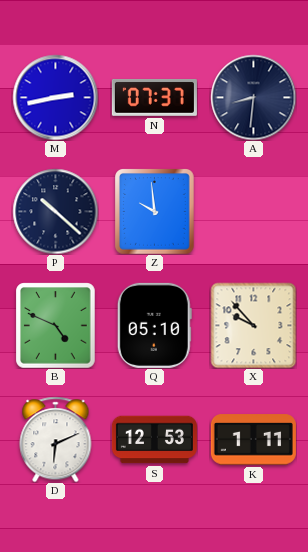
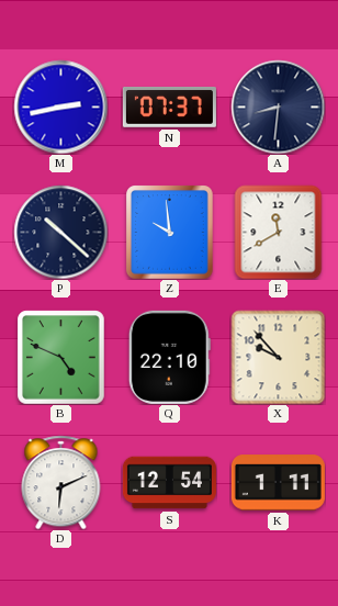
E: none -> 11:40 (279, 232)
Q: 05:10 -> 22:10 (169, 357)
S: 12:53 -> 12:54 (169, 483)
